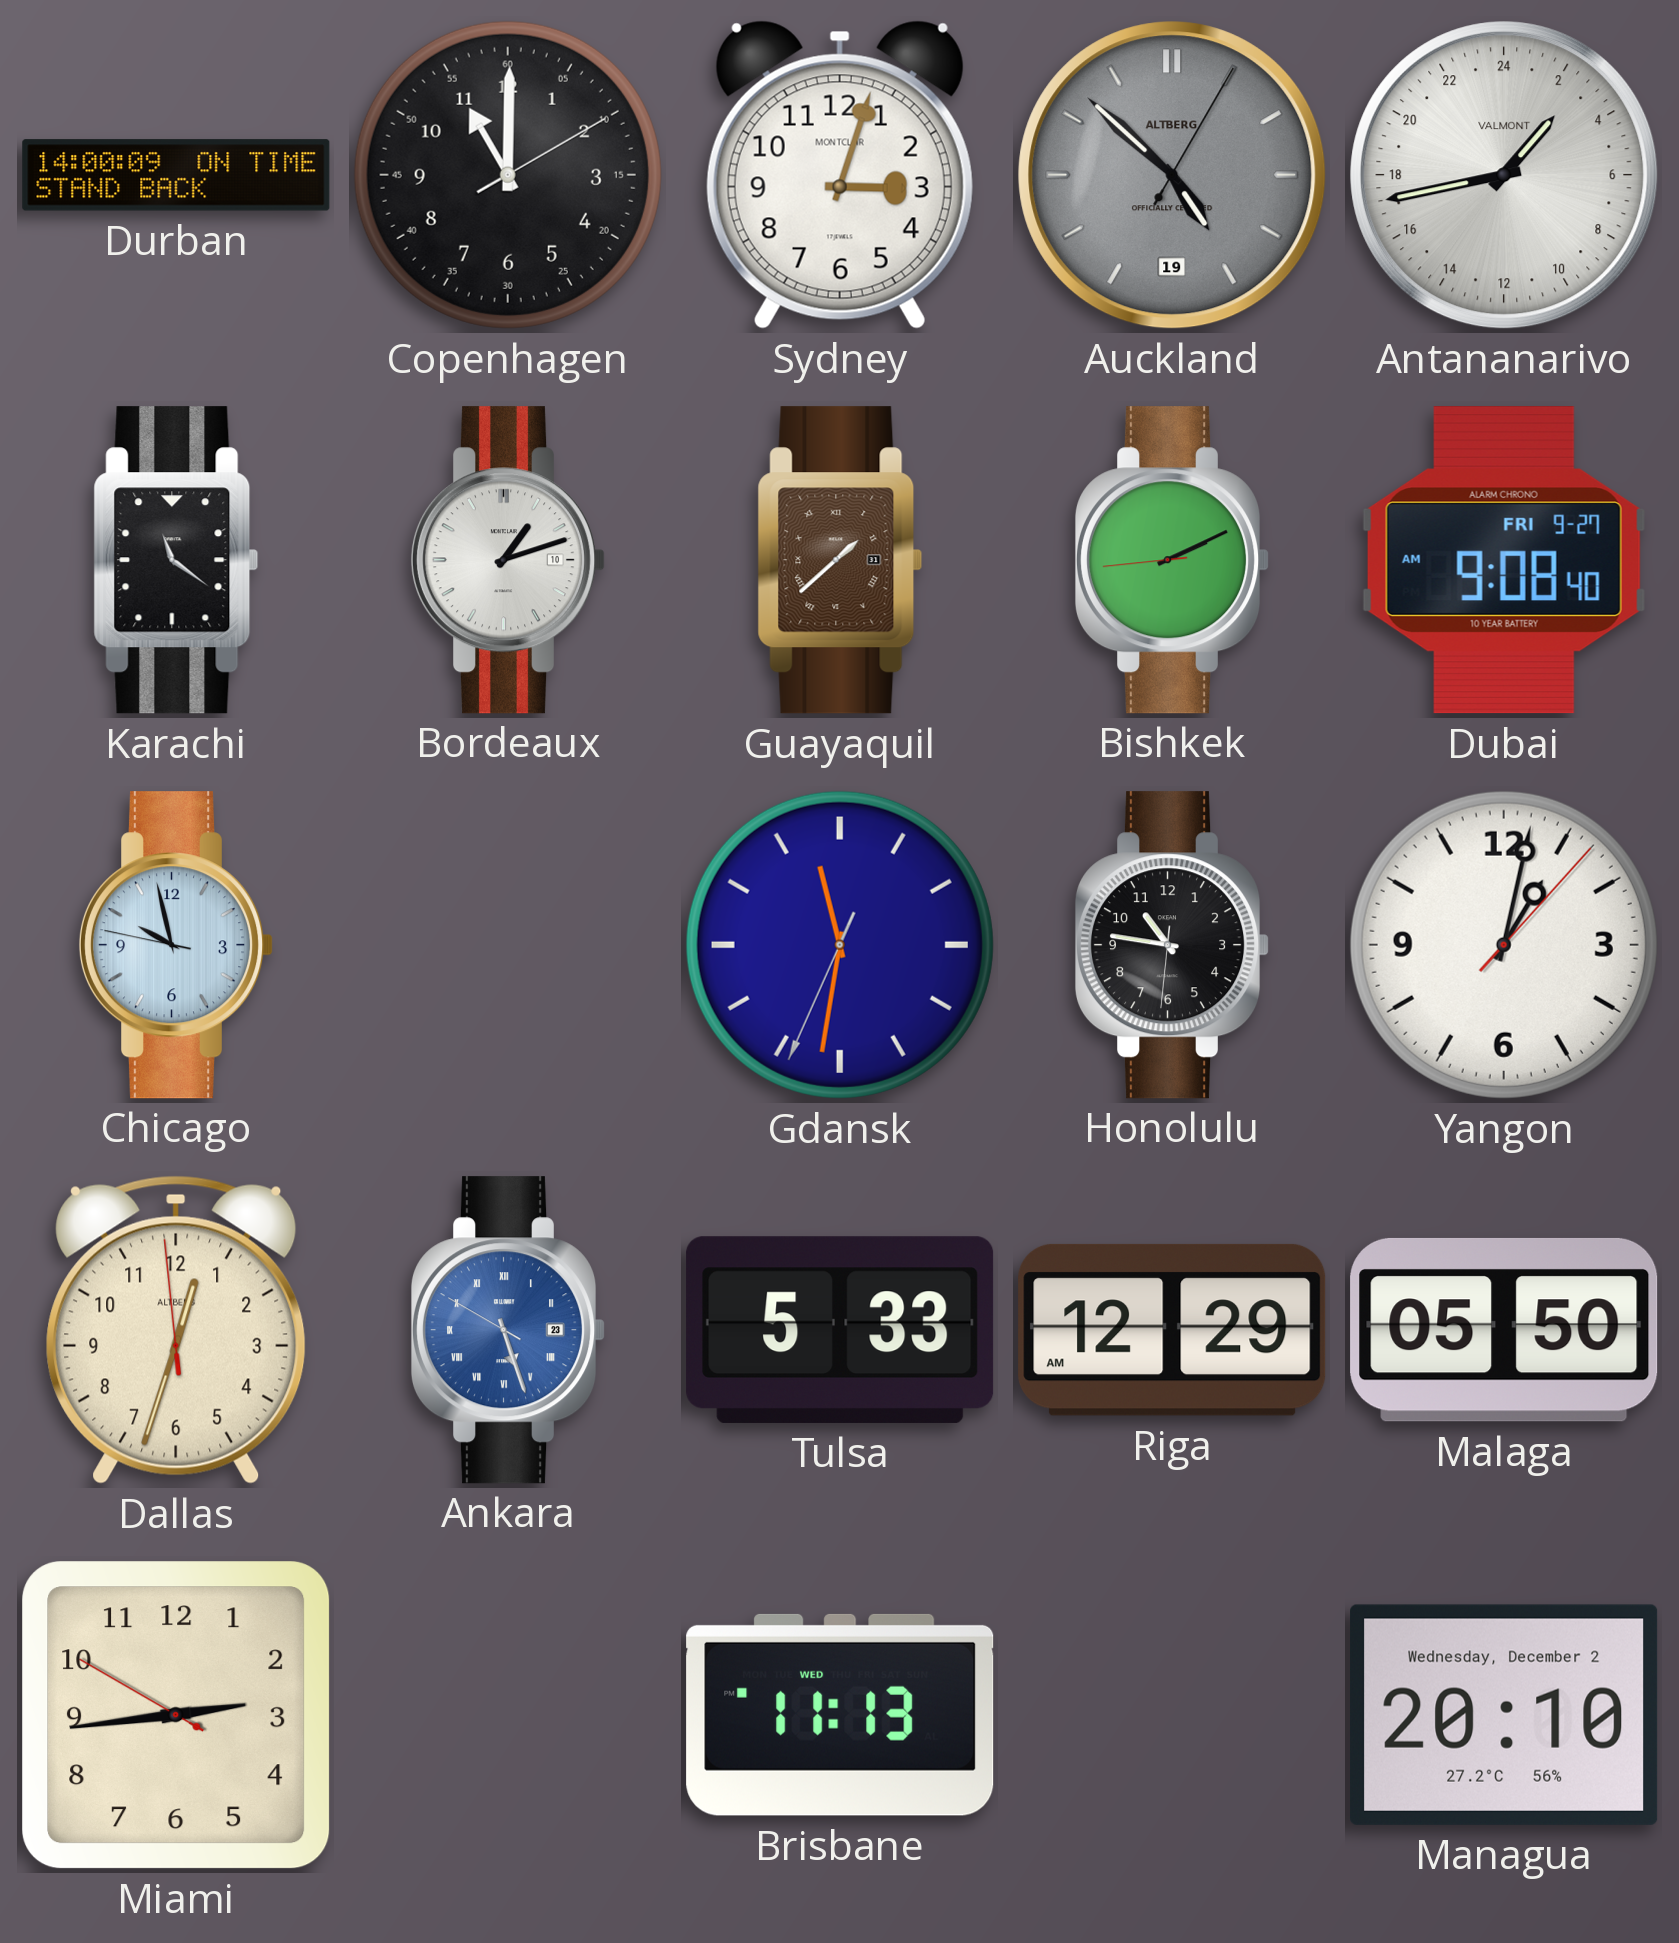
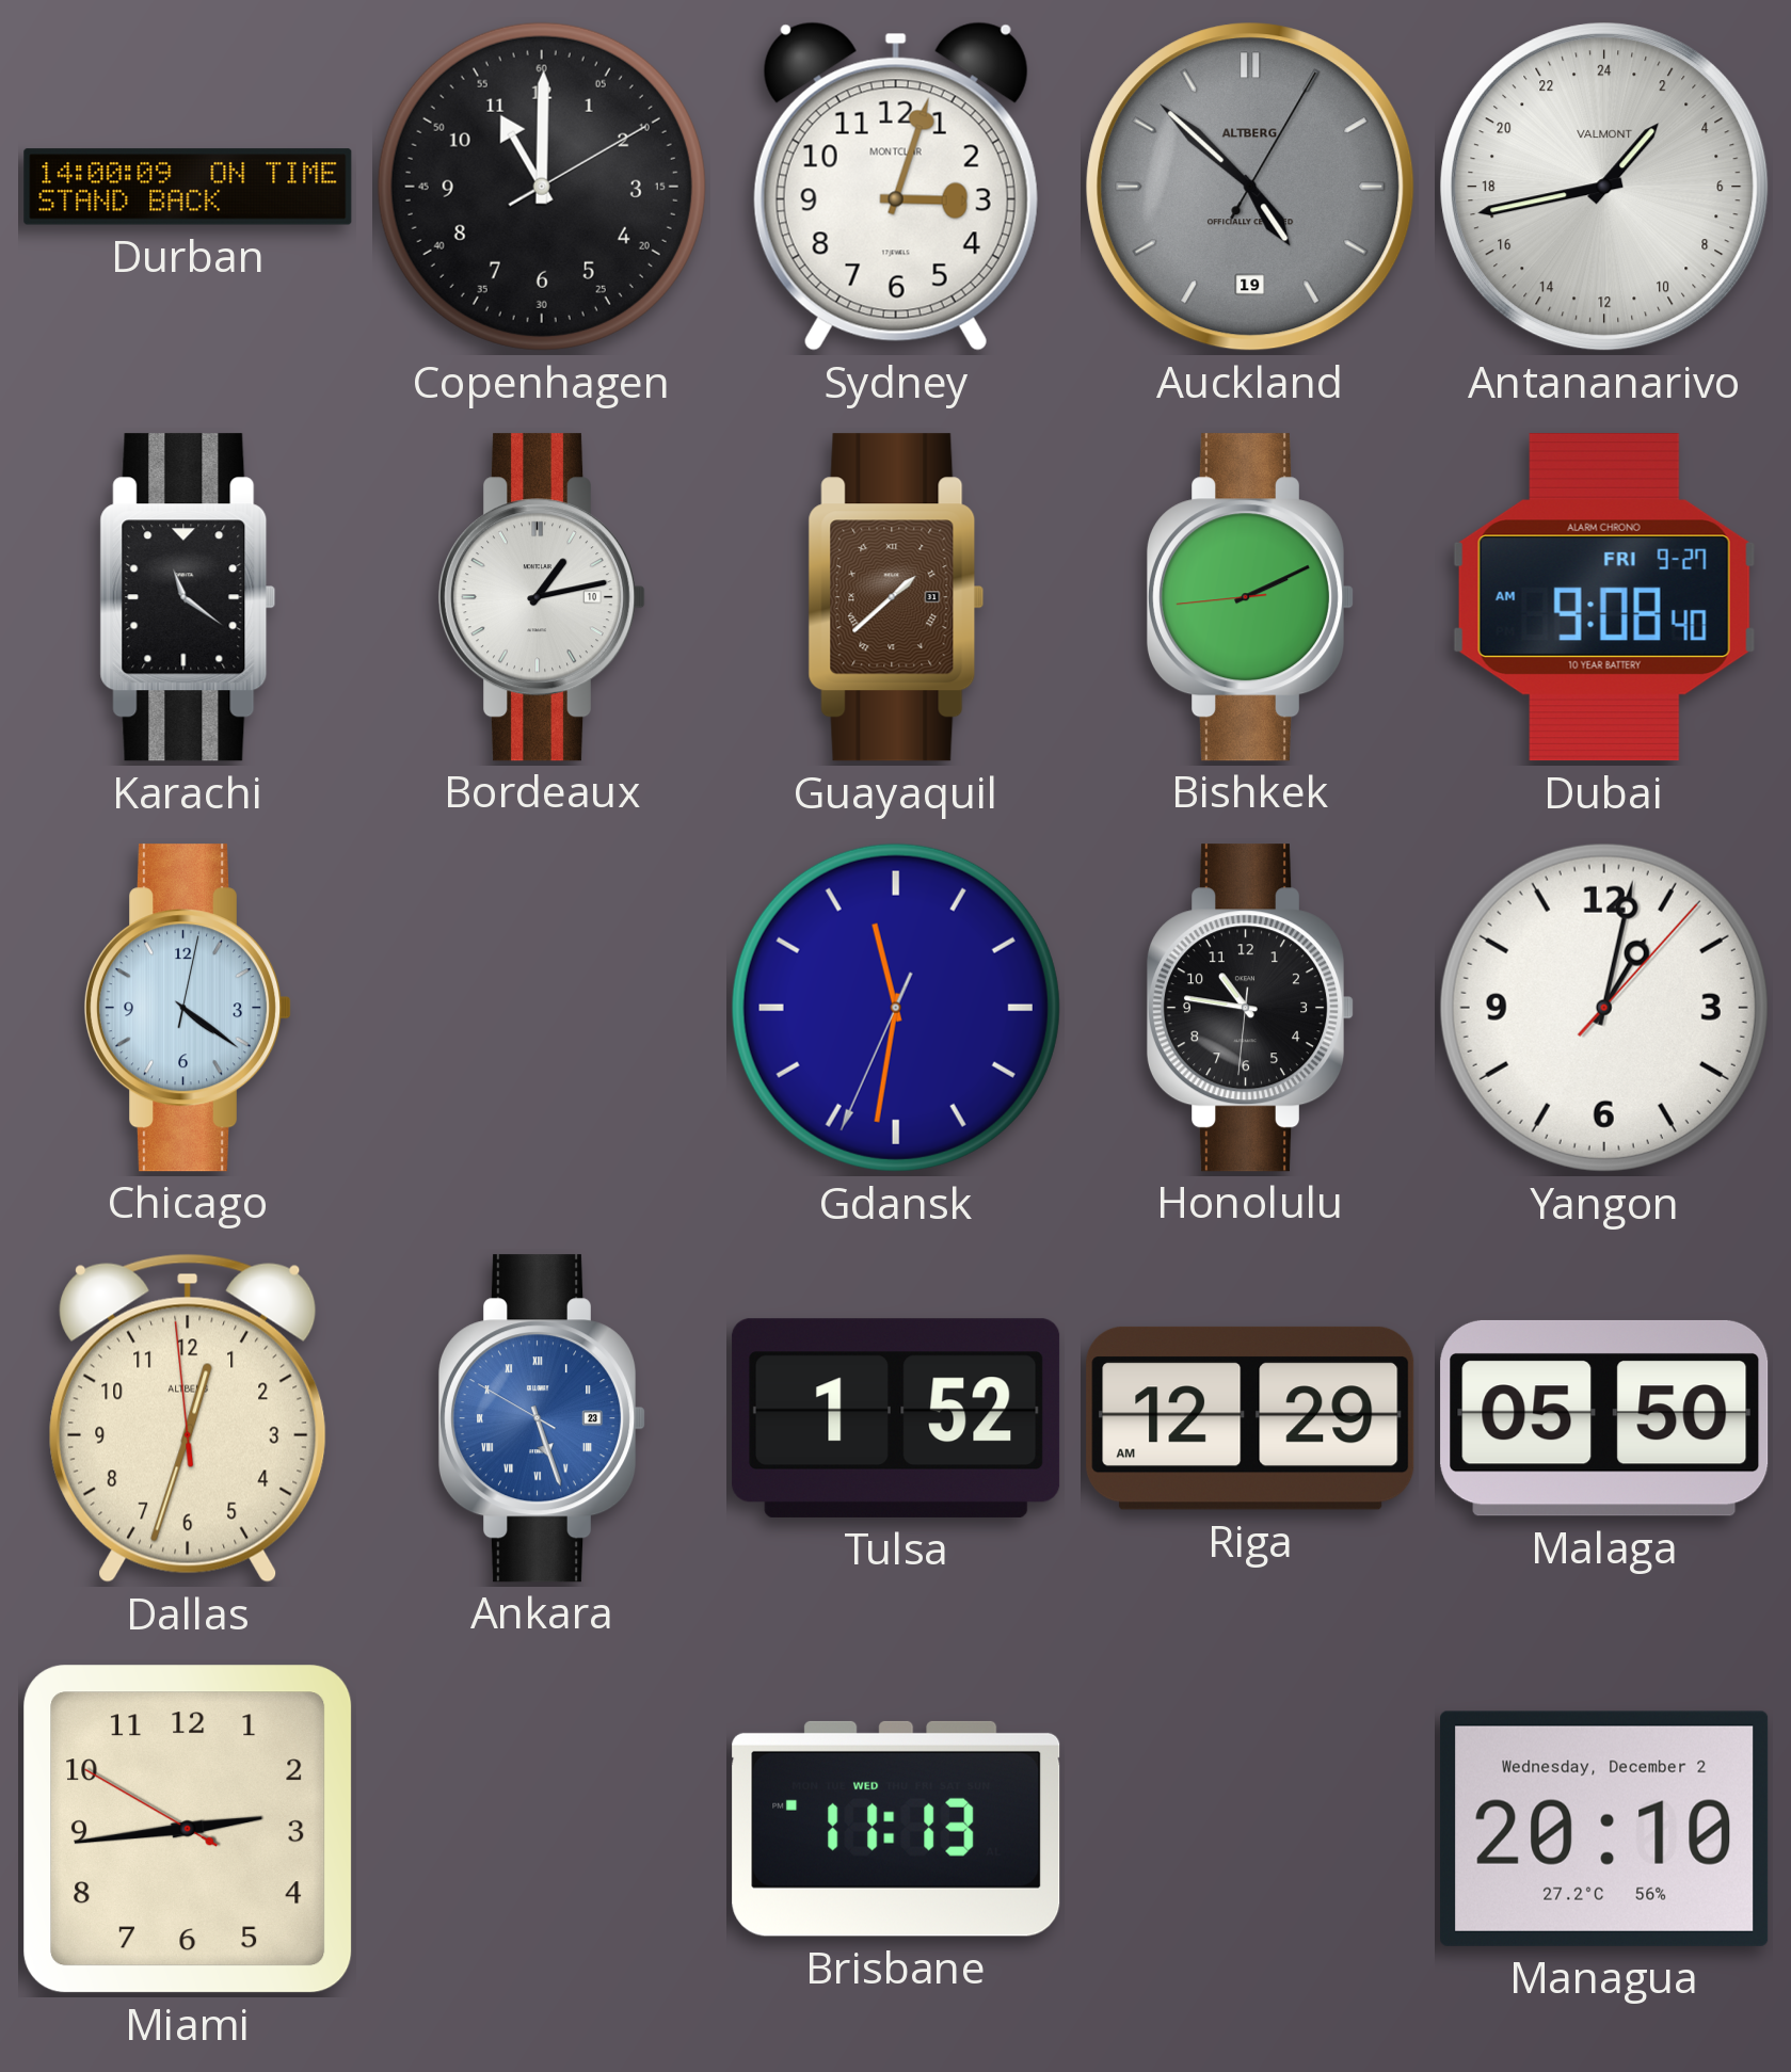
Bordeaux: 1:12 -> 1:13 (542, 597)
Chicago: 9:57 -> 4:21 (188, 1008)
Tulsa: 5:33 -> 1:52 (896, 1418)
